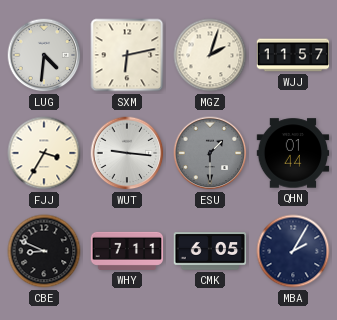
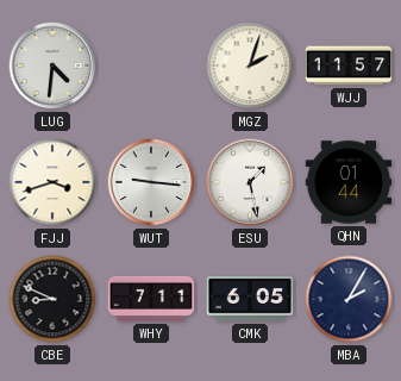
SXM: 6:13 -> none (127, 55)
FJJ: 3:35 -> 3:42 (52, 182)
ESU: 1:30 -> 1:28 (250, 182)
ESU dial: grey -> white (250, 182)
